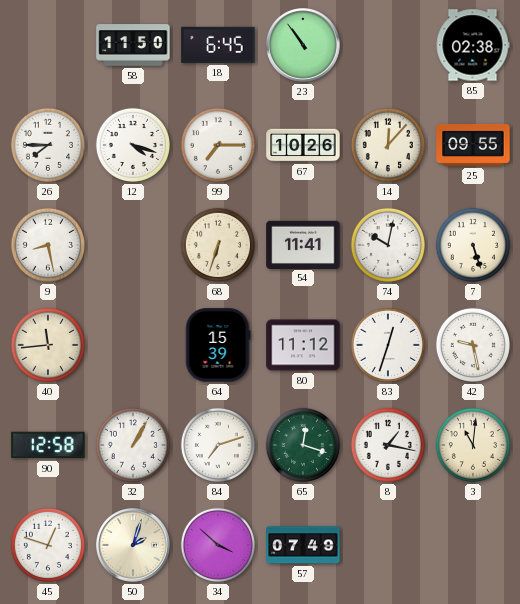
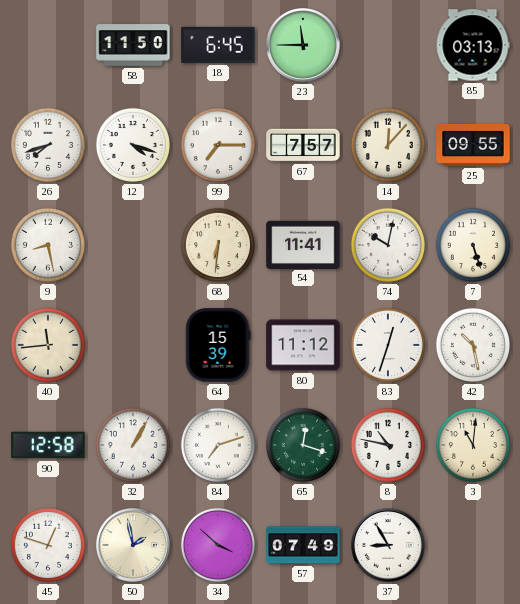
23: 10:54 -> 11:45 (303, 45)
85: 02:38 -> 03:13 (473, 45)
26: 7:45 -> 7:42 (48, 145)
67: 10:26 -> 7:57 (303, 145)
68: 6:33 -> 6:31 (218, 245)
42: 9:28 -> 10:28 (473, 345)
8: 1:17 -> 10:47 (388, 445)
50: 2:03 -> 1:58 (133, 545)
37: none -> 8:55 (388, 545)
